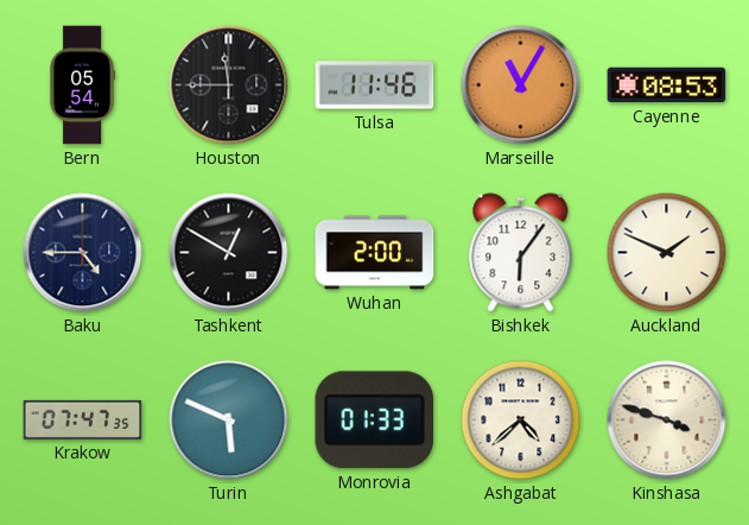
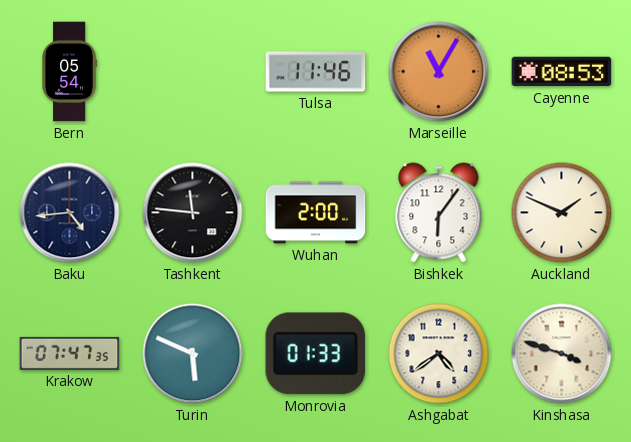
Houston: 11:45 -> none (229, 86)
Baku: 4:45 -> 4:44 (70, 213)
Tashkent: 12:50 -> 11:46 (193, 213)
Ashgabat: 4:38 -> 4:39 (439, 354)
